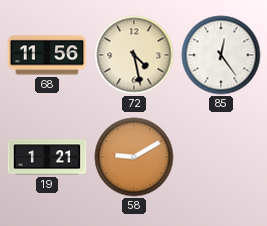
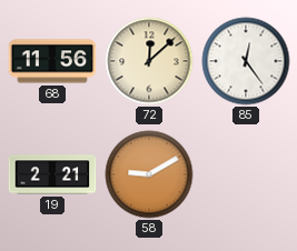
72: 4:28 -> 12:08 (149, 61)
19: 1:21 -> 2:21 (52, 174)
